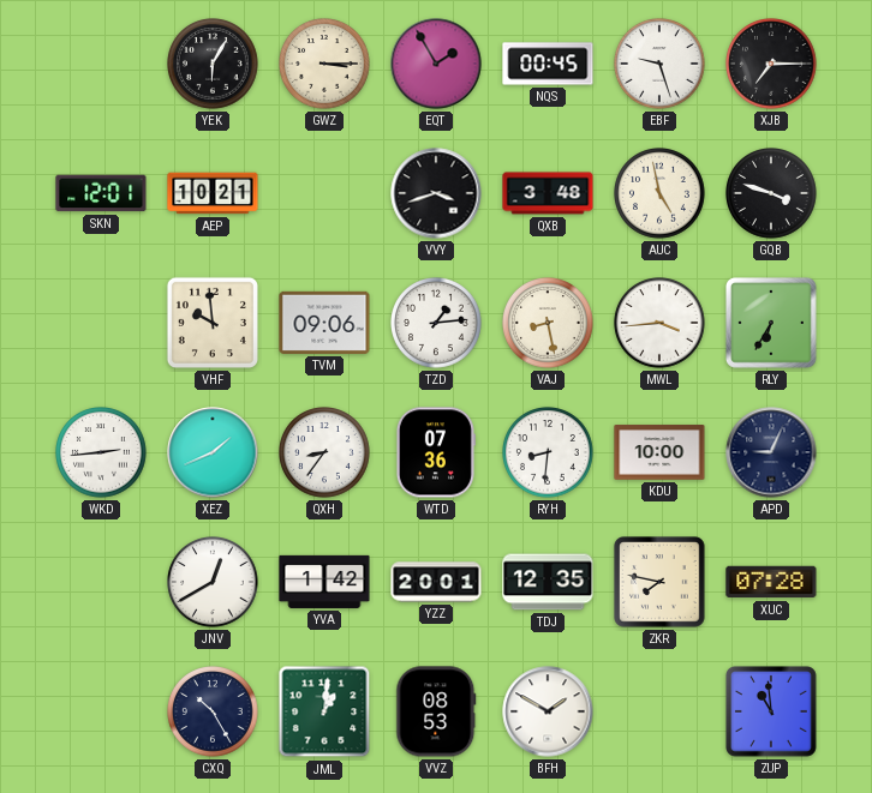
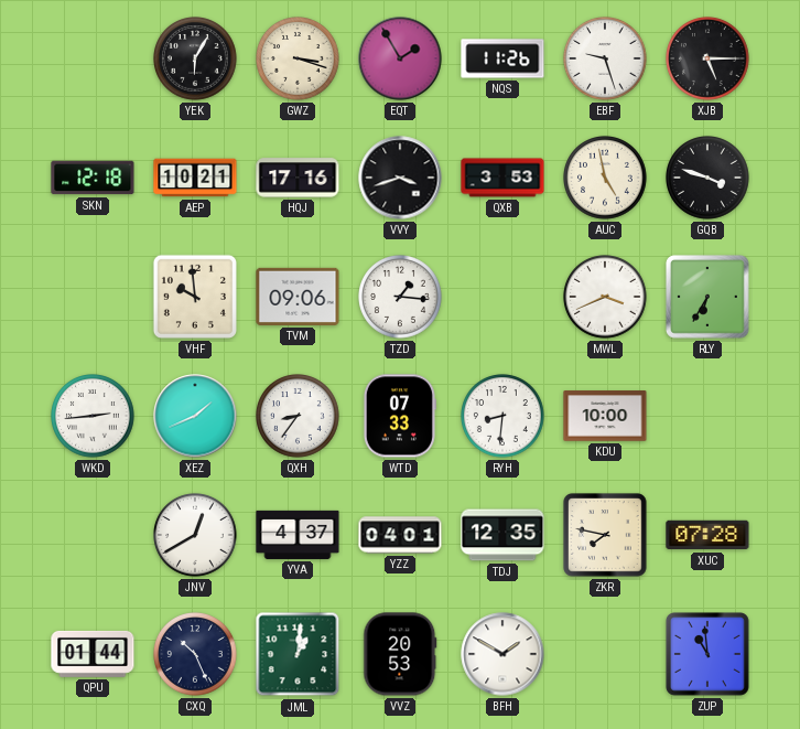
GWZ: 3:15 -> 3:18 (299, 60)
NQS: 00:45 -> 11:26 (502, 58)
XJB: 7:15 -> 5:15 (709, 60)
SKN: 12:01 -> 12:18 (93, 178)
HQJ: none -> 17:16 (298, 178)
QXB: 3:48 -> 3:53 (502, 178)
TZD: 1:14 -> 1:16 (401, 298)
VAJ: 8:28 -> none (549, 324)
MWL: 3:44 -> 3:41 (606, 298)
WTD: 07:36 -> 07:33 (399, 416)
APD: 9:04 -> none (771, 452)
YVA: 1:42 -> 4:37 (298, 535)
YZZ: 20:01 -> 04:01 (400, 535)
QPU: none -> 01:44 (93, 654)
CXQ: 10:25 -> 10:26 (196, 655)
VVZ: 08:53 -> 20:53 (400, 654)
